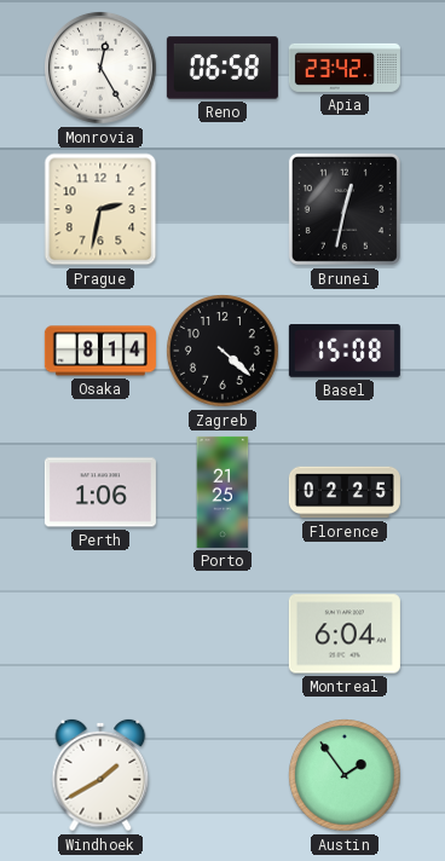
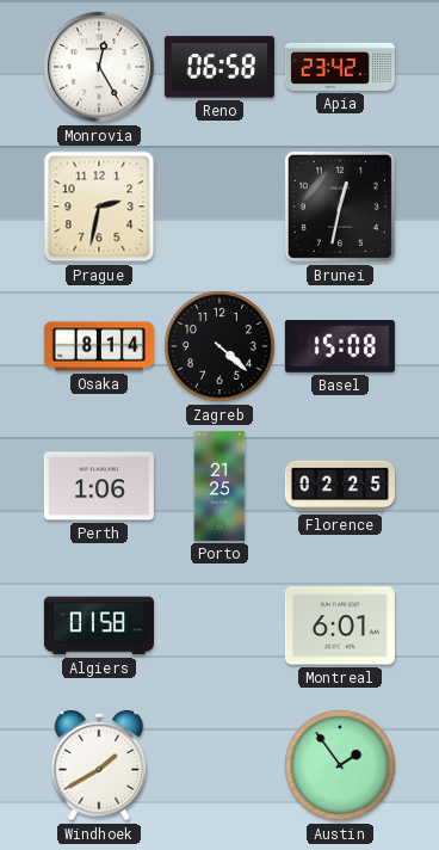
Algiers: none -> 01:58 (99, 626)
Montreal: 6:04 -> 6:01 (340, 626)
